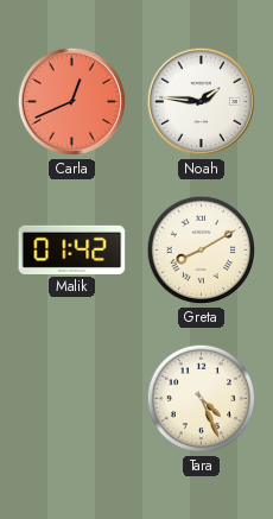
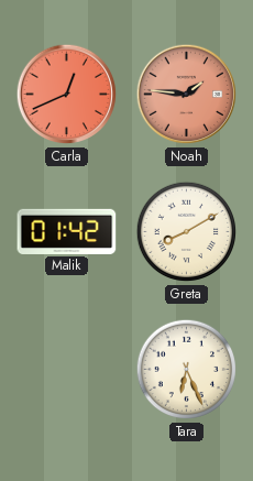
Noah dial: white -> salmon (187, 95)
Tara: 4:26 -> 6:26 (187, 370)
